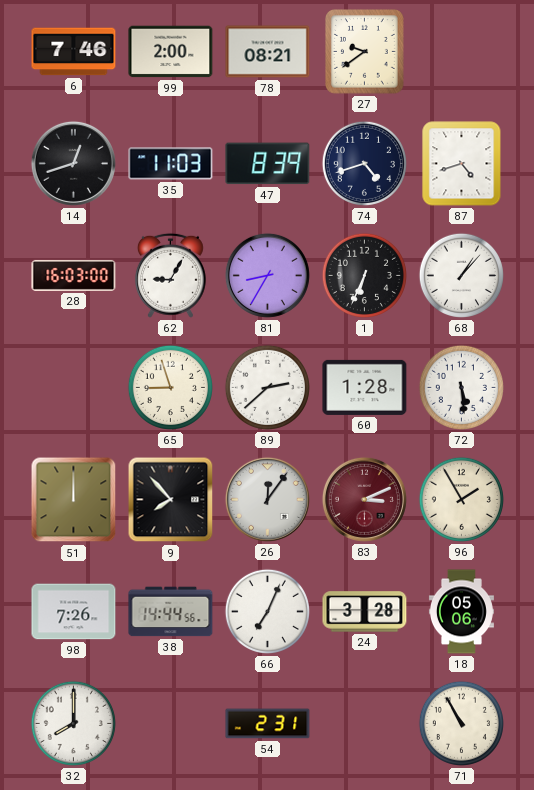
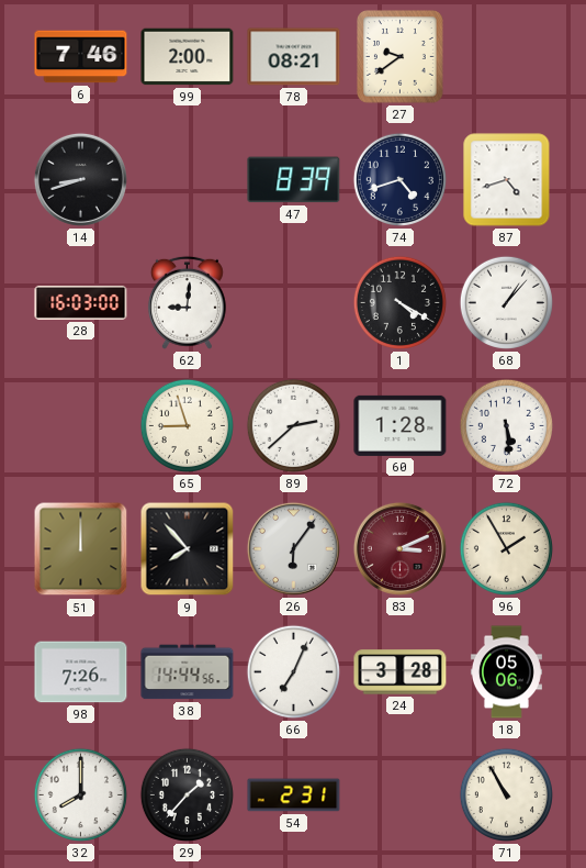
14: 12:42 -> 8:42 (80, 179)
35: 11:03 -> none (171, 164)
62: 9:05 -> 9:01 (187, 302)
81: 8:35 -> none (267, 275)
1: 6:34 -> 4:20 (399, 302)
26: 12:06 -> 6:06 (293, 548)
29: none -> 1:37 (187, 794)
